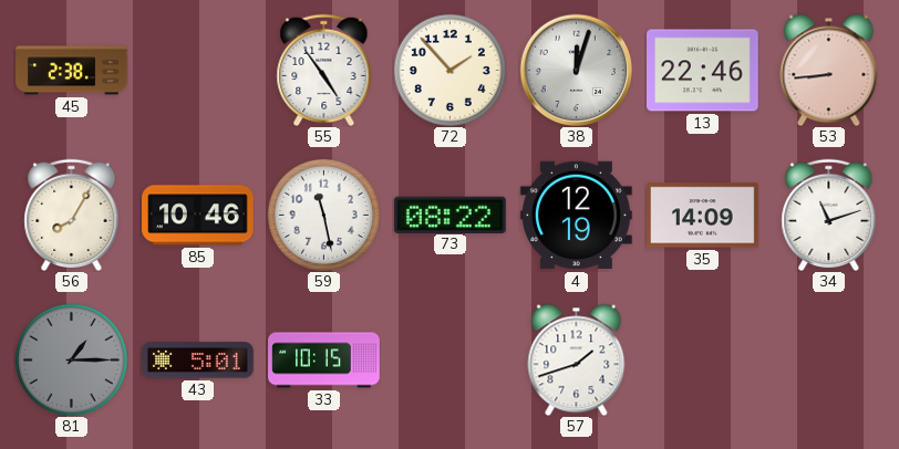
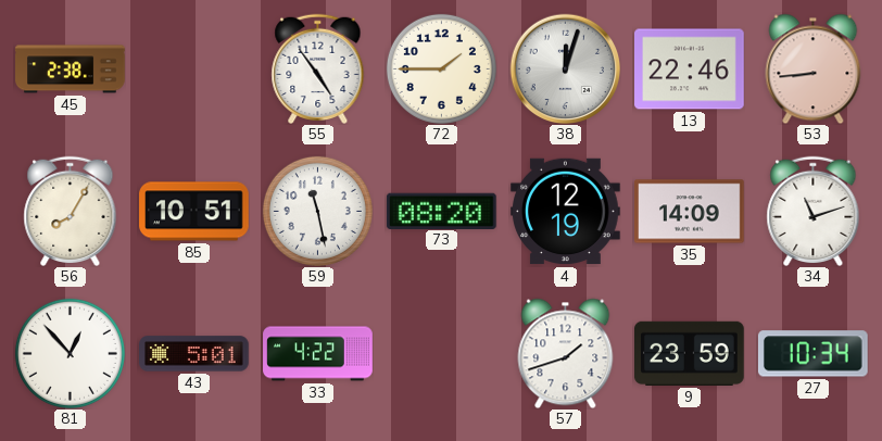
72: 1:53 -> 1:45 (441, 68)
85: 10:46 -> 10:51 (194, 212)
73: 08:22 -> 08:20 (441, 211)
81: 1:15 -> 12:53 (70, 353)
81 dial: grey -> white (70, 353)
33: 10:15 -> 4:22 (318, 354)
9: none -> 23:59 (690, 353)
27: none -> 10:34 (812, 354)
